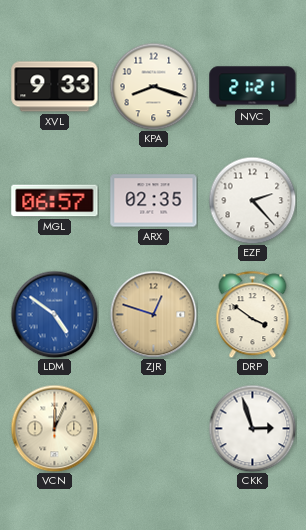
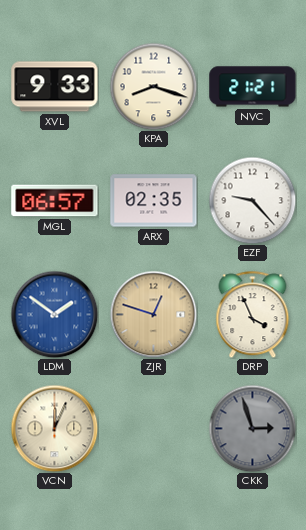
EZF: 2:23 -> 9:23 (252, 200)
LDM: 4:51 -> 1:51 (54, 314)
DRP: 3:51 -> 3:56 (253, 314)
CKK dial: white -> grey (252, 428)
